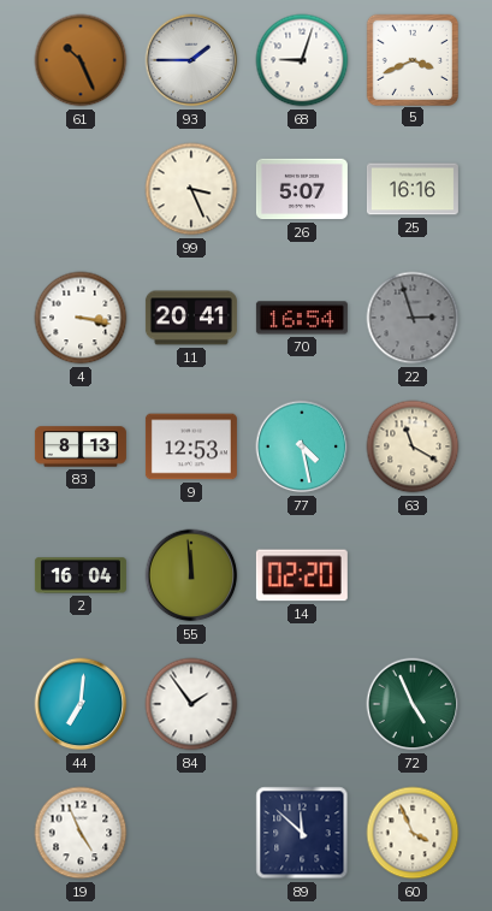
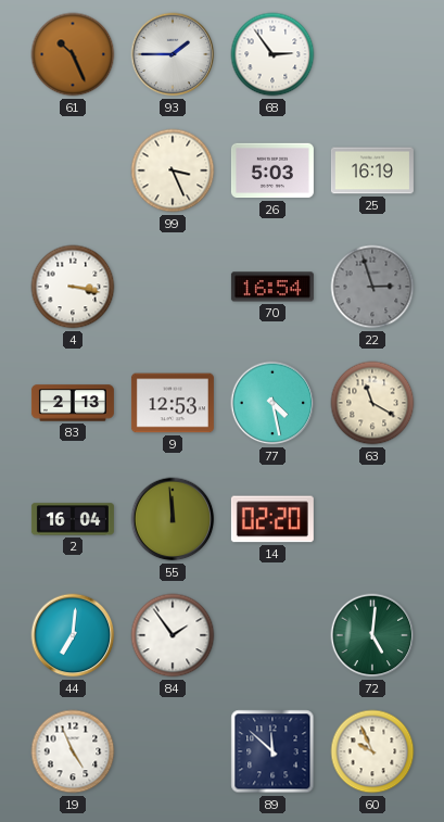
68: 9:03 -> 2:54 (272, 54)
5: 3:41 -> none (411, 59)
26: 5:07 -> 5:03 (272, 170)
25: 16:16 -> 16:19 (372, 170)
11: 20:41 -> none (191, 318)
83: 8:13 -> 2:13 (73, 403)
72: 4:56 -> 5:01 (372, 635)
60: 3:56 -> 9:56 (372, 751)
